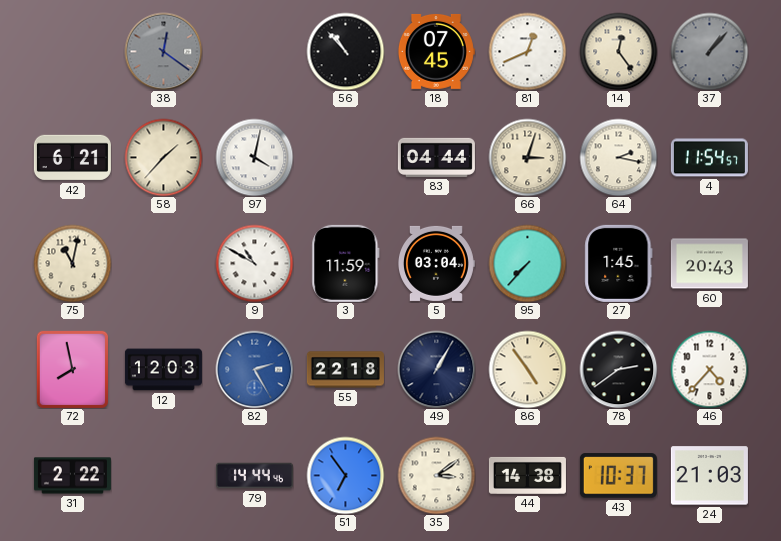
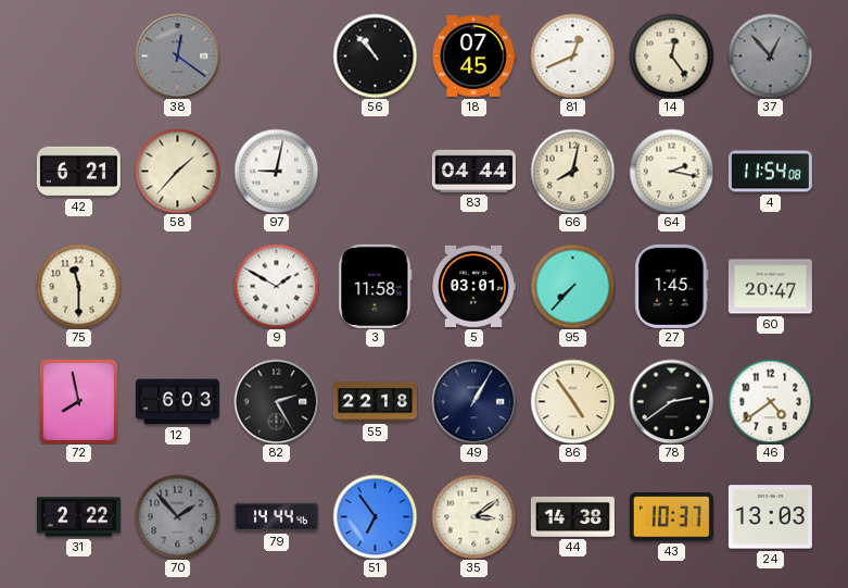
37: 1:07 -> 12:53 (770, 55)
97: 4:02 -> 9:02 (276, 171)
66: 3:03 -> 8:02 (572, 171)
4: 11:54:57 -> 11:54:08 (770, 172)
75: 11:02 -> 11:30 (78, 286)
9: 10:50 -> 1:50 (276, 286)
3: 11:59 -> 11:58 (376, 286)
5: 03:04 -> 03:01 (474, 286)
60: 20:43 -> 20:47 (770, 287)
12: 12:03 -> 6:03 (177, 402)
82 dial: blue -> black (276, 401)
46: 4:37 -> 4:39 (770, 401)
70: none -> 1:53 (177, 516)
24: 21:03 -> 13:03 (770, 517)
